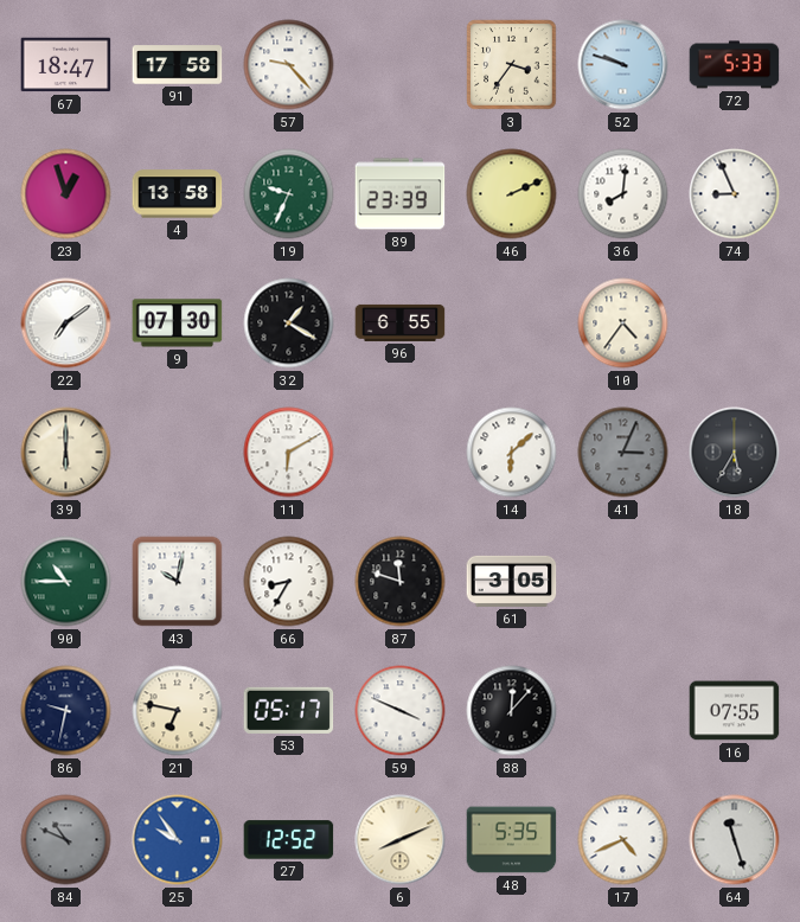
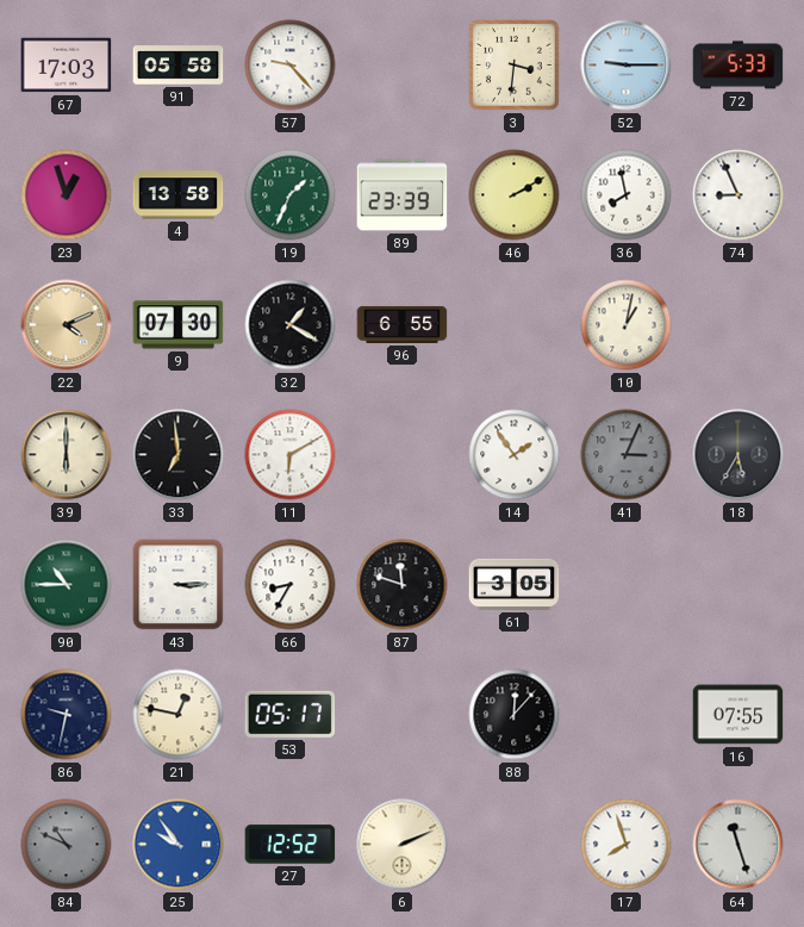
67: 18:47 -> 17:03 (67, 66)
91: 17:58 -> 05:58 (179, 66)
3: 3:36 -> 3:31 (515, 66)
52: 9:48 -> 9:15 (627, 66)
19: 9:34 -> 1:34 (291, 195)
46: 2:11 -> 2:10 (515, 195)
36: 8:01 -> 7:58 (627, 195)
22: 7:09 -> 4:11 (67, 325)
22 dial: white -> champagne (67, 325)
10: 4:36 -> 1:02 (627, 325)
33: none -> 6:59 (179, 455)
14: 6:08 -> 1:54 (515, 455)
43: 10:02 -> 3:15 (179, 585)
21: 6:47 -> 12:47 (179, 715)
59: 3:49 -> none (401, 711)
6: 8:11 -> 2:11 (403, 845)
48: 5:35 -> none (512, 840)
17: 4:41 -> 7:57 (627, 845)
